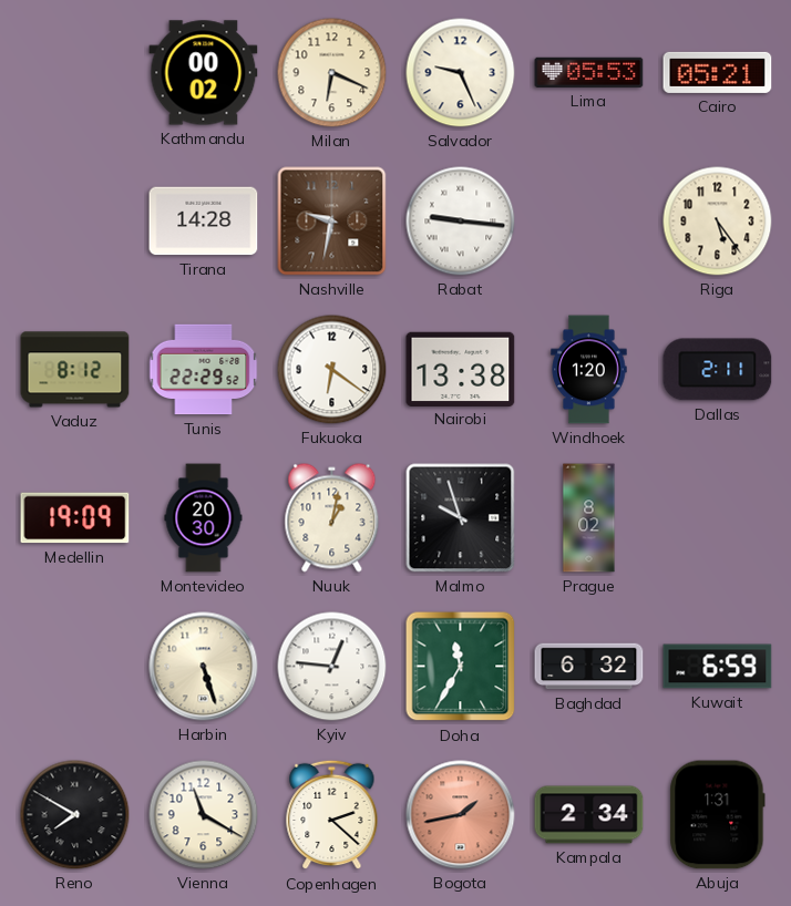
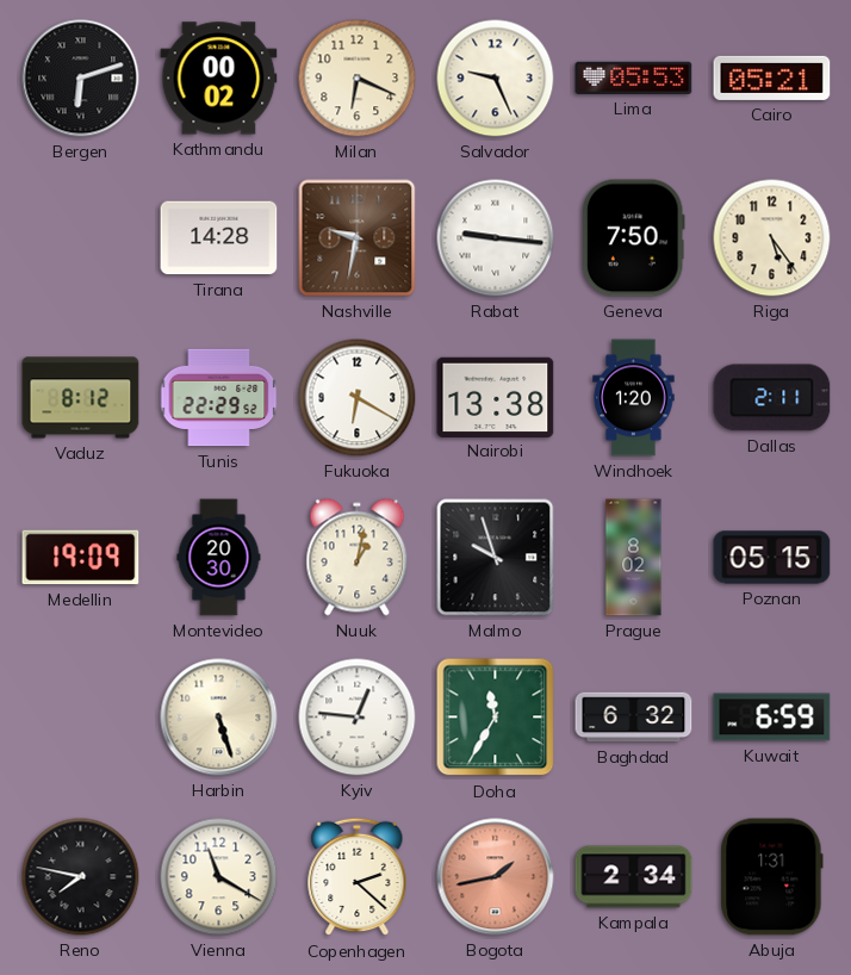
Bergen: none -> 6:12 (81, 79)
Geneva: none -> 7:50 (633, 238)
Fukuoka: 6:21 -> 6:20 (358, 398)
Poznan: none -> 05:15 (772, 558)
Reno: 7:50 -> 7:47 (81, 877)
